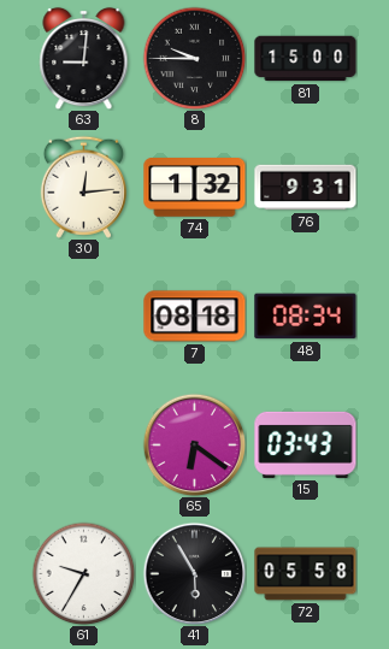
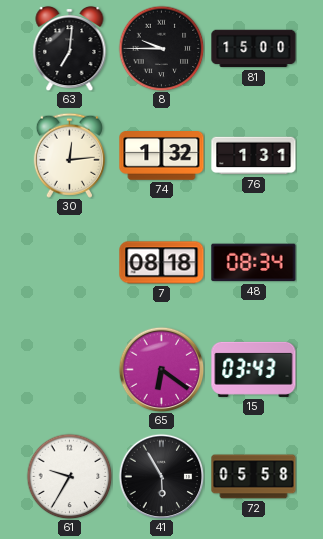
63: 9:01 -> 7:01 (70, 48)
76: 9:31 -> 1:31 (254, 156)
